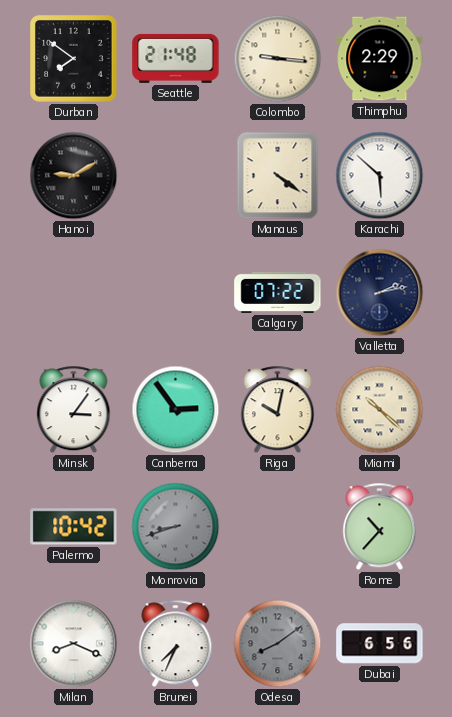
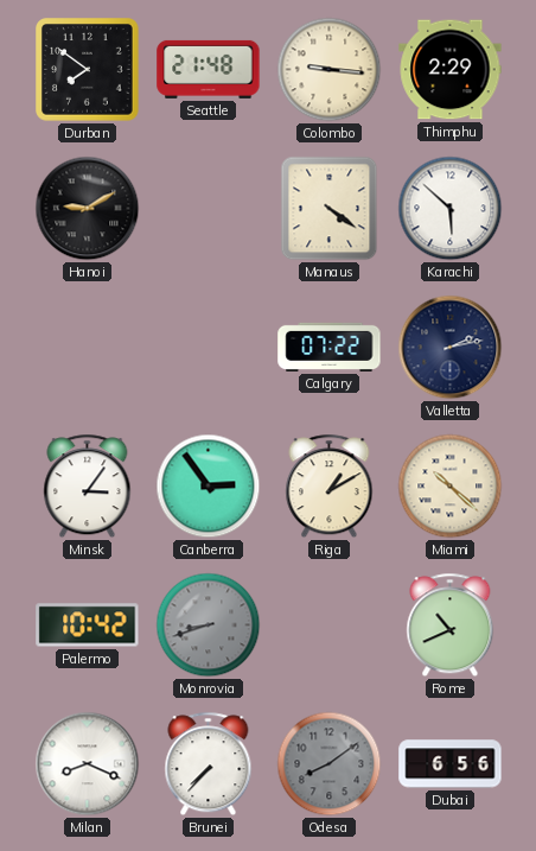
Riga: 10:02 -> 1:10 (330, 487)
Rome: 10:37 -> 10:41 (451, 625)
Brunei: 7:34 -> 7:37 (209, 764)
